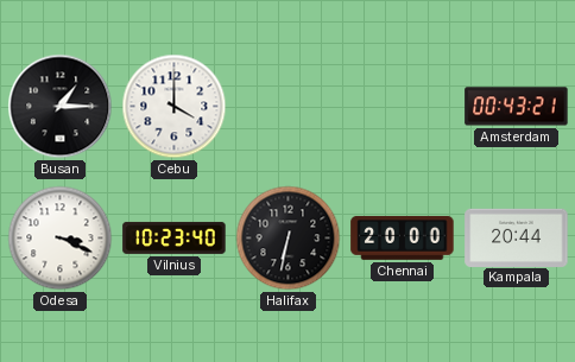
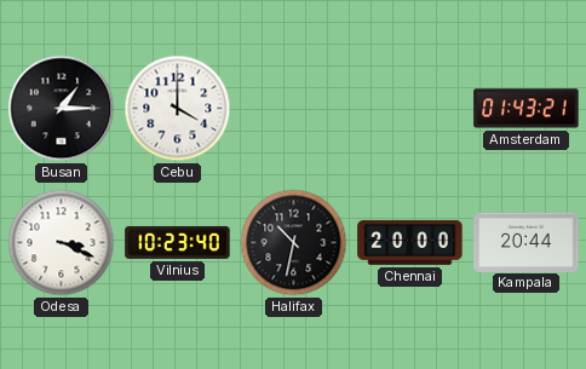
Amsterdam: 00:43 -> 01:43 (527, 109)
Halifax: 6:32 -> 10:32 (294, 243)
